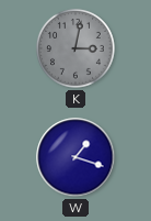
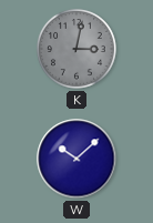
W: 1:18 -> 10:08 (76, 159)
